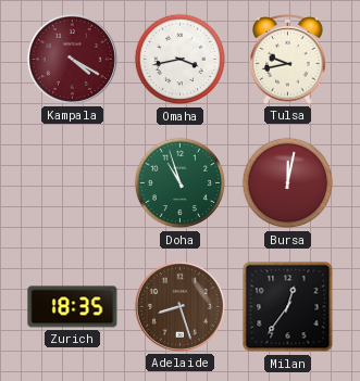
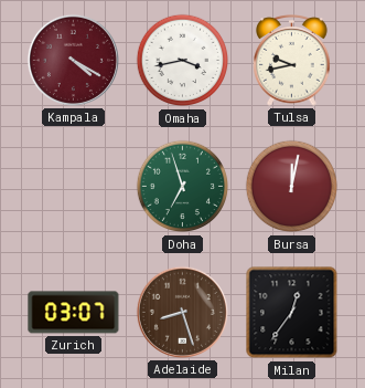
Doha: 10:57 -> 6:57 (183, 187)
Zurich: 18:35 -> 03:07 (74, 313)
